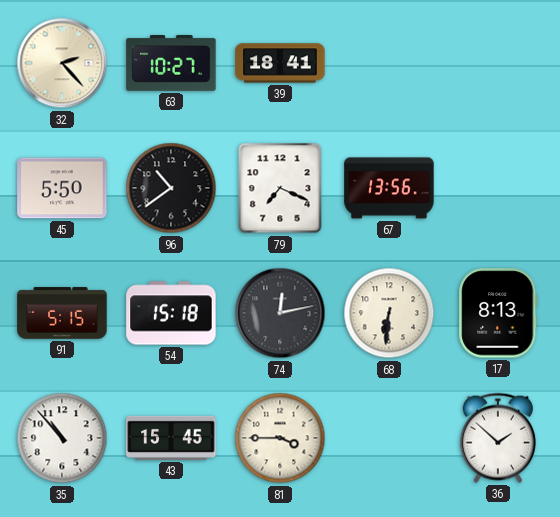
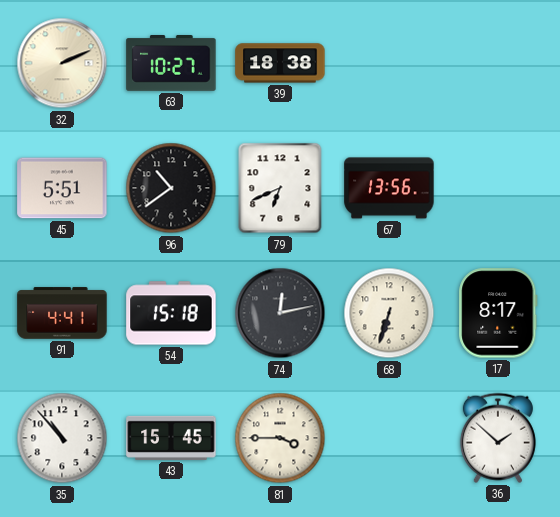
32: 2:23 -> 2:11 (62, 63)
39: 18:41 -> 18:38 (280, 63)
45: 5:50 -> 5:51 (62, 188)
79: 7:19 -> 6:41 (280, 188)
91: 5:15 -> 4:41 (62, 313)
68: 6:31 -> 6:33 (389, 313)
17: 8:13 -> 8:17 (498, 313)
